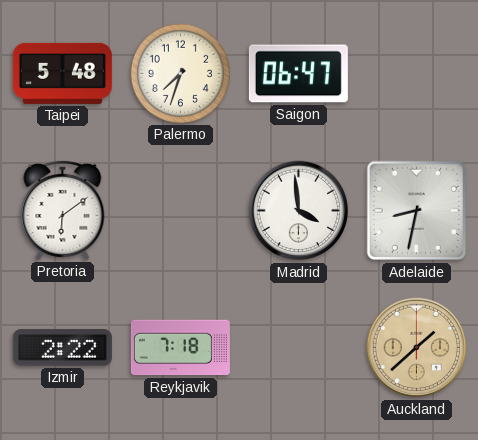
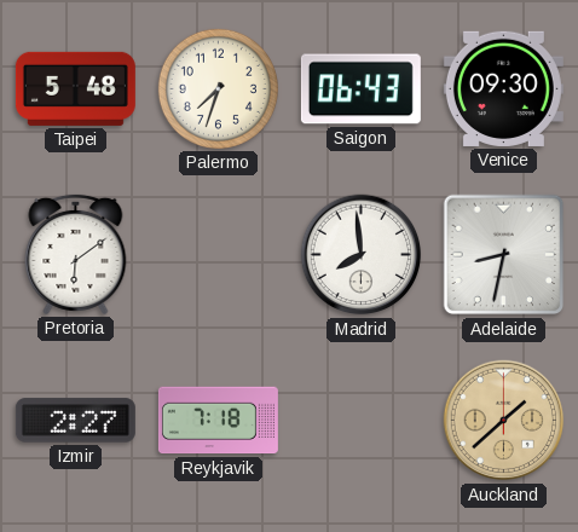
Saigon: 06:47 -> 06:43 (360, 89)
Venice: none -> 09:30 (503, 88)
Madrid: 3:59 -> 7:59 (362, 255)
Izmir: 2:22 -> 2:27 (75, 421)
